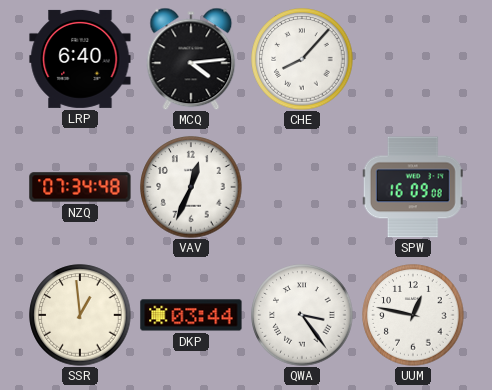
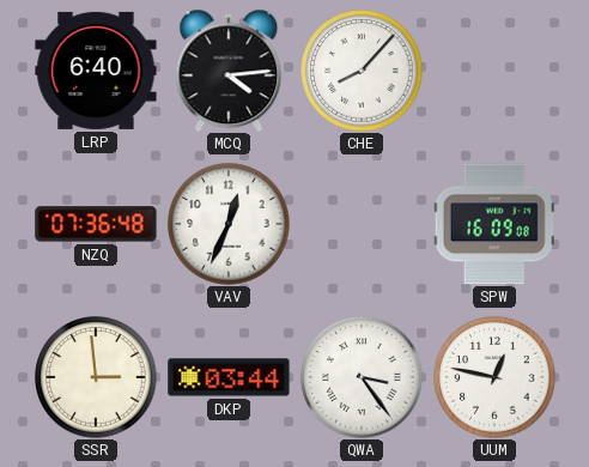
NZQ: 07:34 -> 07:36 (96, 224)
SSR: 12:59 -> 2:59 (96, 377)
